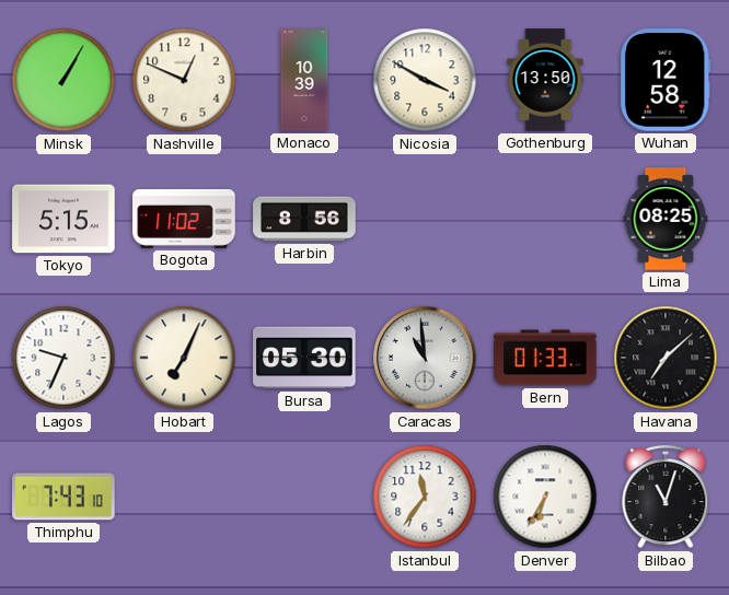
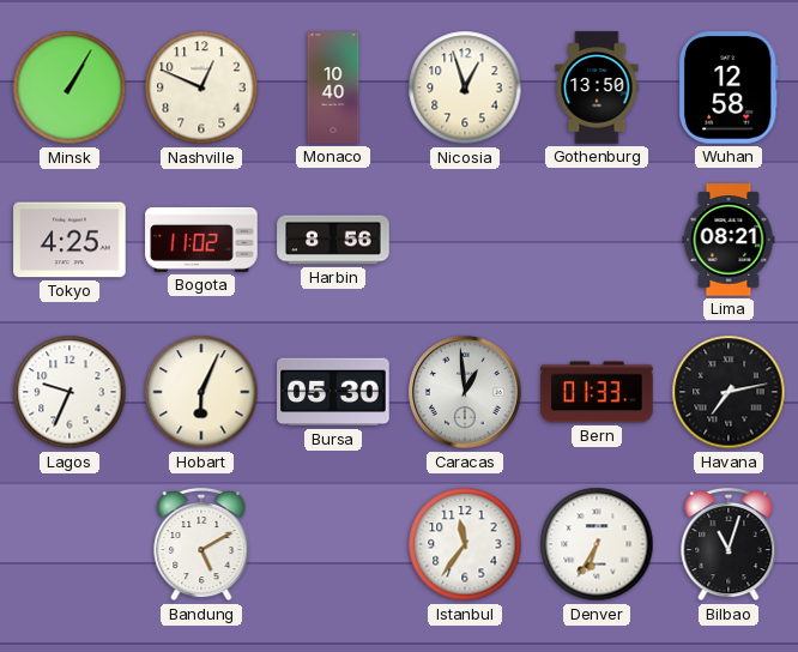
Monaco: 10:39 -> 10:40 (333, 87)
Nicosia: 3:50 -> 12:57 (465, 87)
Tokyo: 5:15 -> 4:25 (69, 240)
Lima: 08:25 -> 08:21 (729, 240)
Hobart: 7:04 -> 6:04 (201, 392)
Caracas: 10:59 -> 12:59 (465, 392)
Havana: 7:08 -> 7:13 (729, 392)
Thimphu: 7:43 -> none (63, 497)
Bandung: none -> 5:10 (201, 544)
